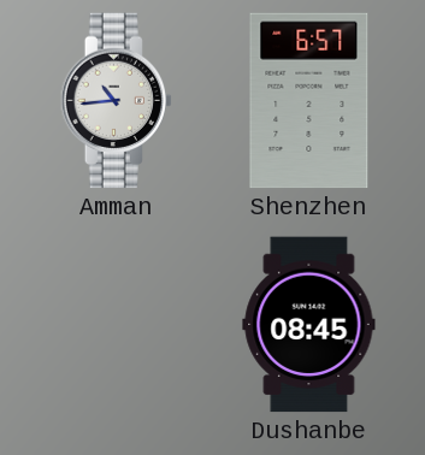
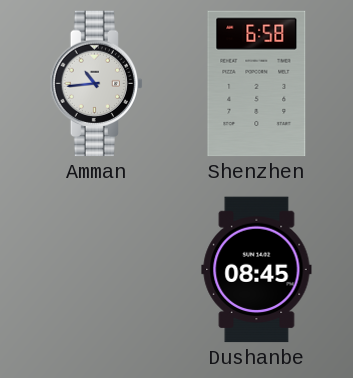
Shenzhen: 6:57 -> 6:58 (257, 84)
